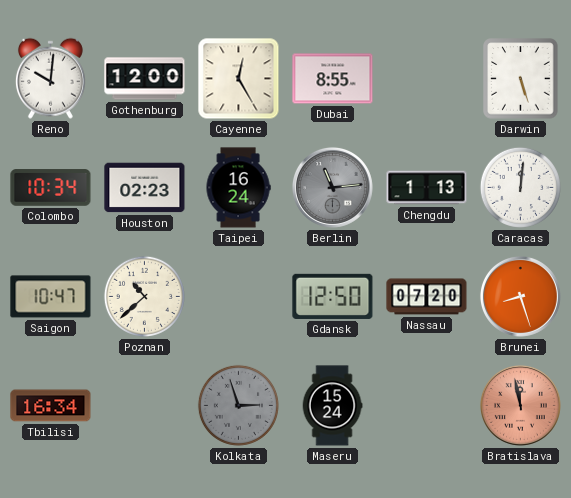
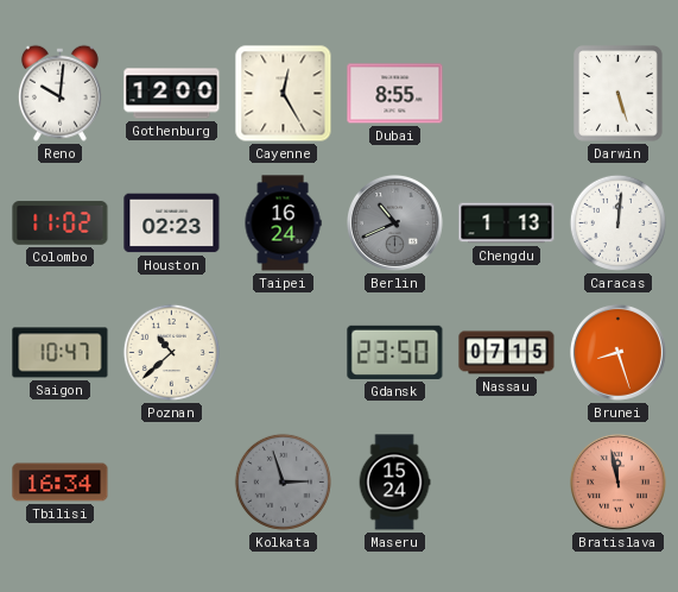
Colombo: 10:34 -> 11:02 (61, 223)
Berlin: 11:14 -> 10:41 (394, 222)
Gdansk: 12:50 -> 23:50 (395, 352)
Nassau: 07:20 -> 07:15 (507, 353)
